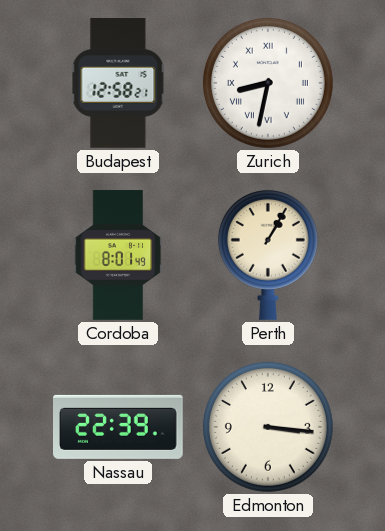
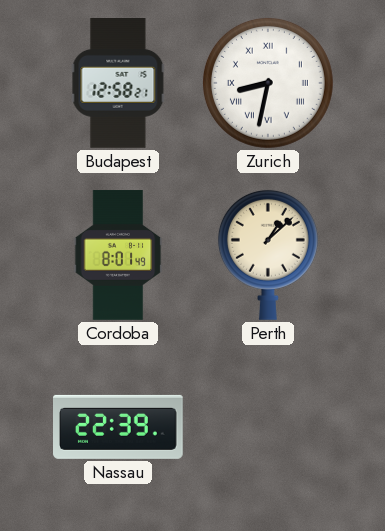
Perth: 1:05 -> 1:08 (268, 255)
Edmonton: 3:16 -> none (268, 427)
